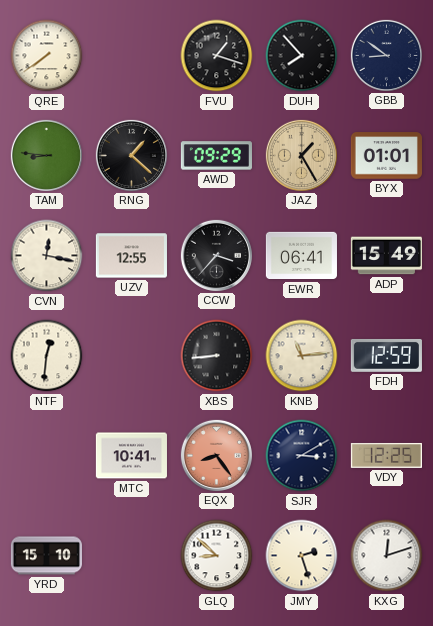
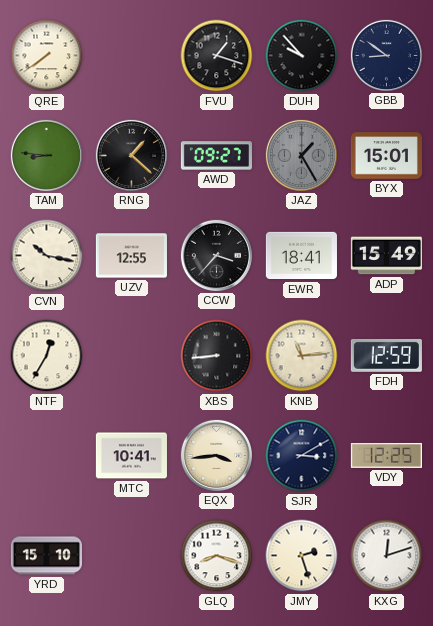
DUH: 7:53 -> 9:53 (302, 56)
AWD: 09:29 -> 09:27 (216, 156)
JAZ dial: champagne -> grey (301, 155)
BYX: 01:01 -> 15:01 (386, 156)
CVN: 12:17 -> 10:17 (47, 256)
EWR: 06:41 -> 18:41 (301, 256)
NTF: 12:31 -> 12:35 (47, 356)
EQX: 8:24 -> 3:44 (216, 455)
EQX dial: salmon -> cream (216, 455)
GLQ: 8:52 -> 8:18 (217, 556)
